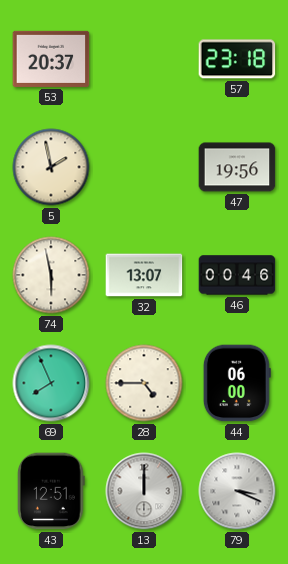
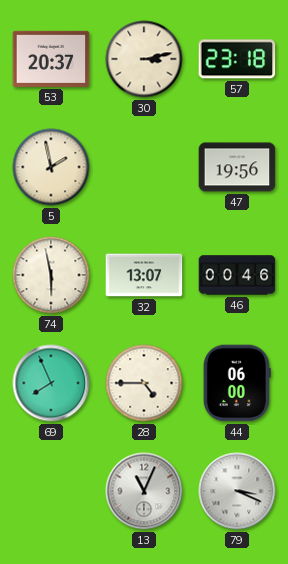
30: none -> 3:13 (144, 59)
43: 12:51 -> none (51, 491)
13: 12:00 -> 11:04 (144, 491)
